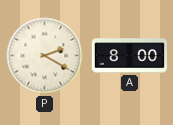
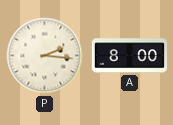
P: 2:20 -> 2:16 (45, 56)
